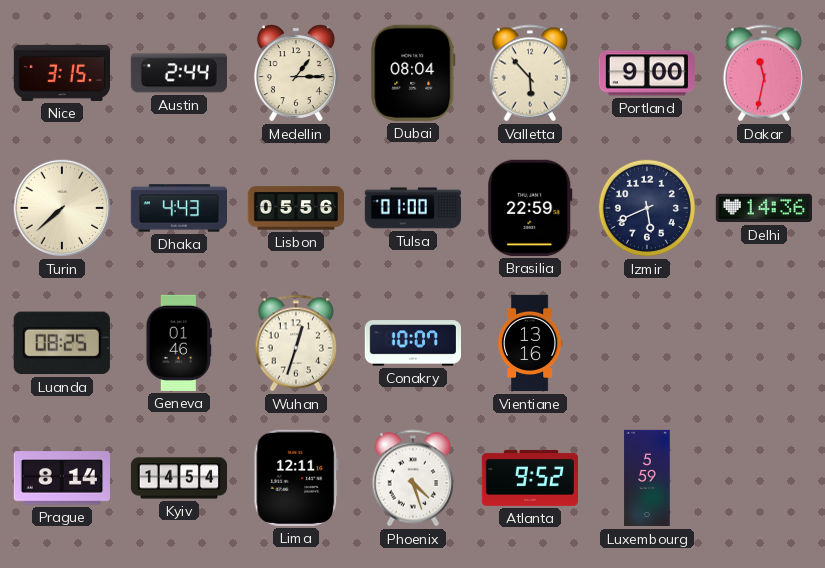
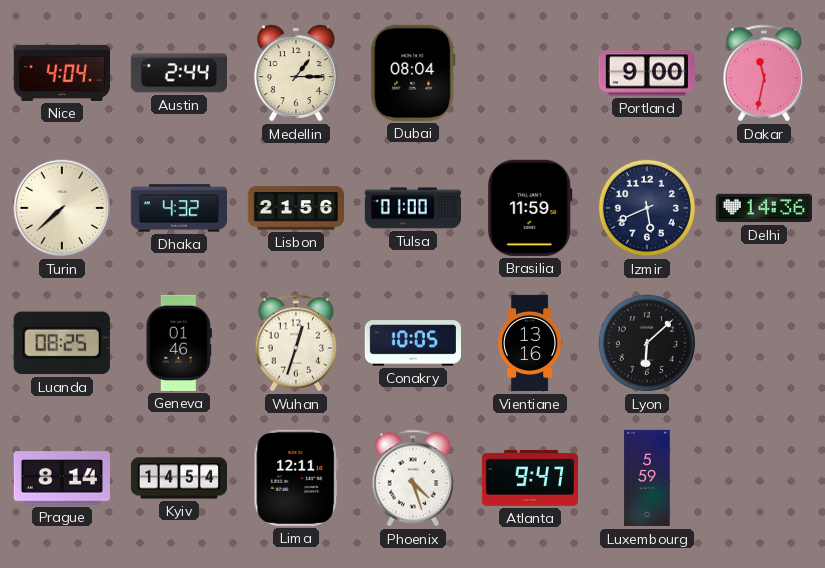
Nice: 3:15 -> 4:04 (61, 73)
Valletta: 5:53 -> none (530, 73)
Dhaka: 4:43 -> 4:32 (178, 208)
Lisbon: 05:56 -> 21:56 (295, 208)
Brasilia: 22:59 -> 11:59 (530, 208)
Conakry: 10:07 -> 10:05 (412, 343)
Lyon: none -> 6:08 (647, 343)
Atlanta: 9:52 -> 9:47 (529, 478)
